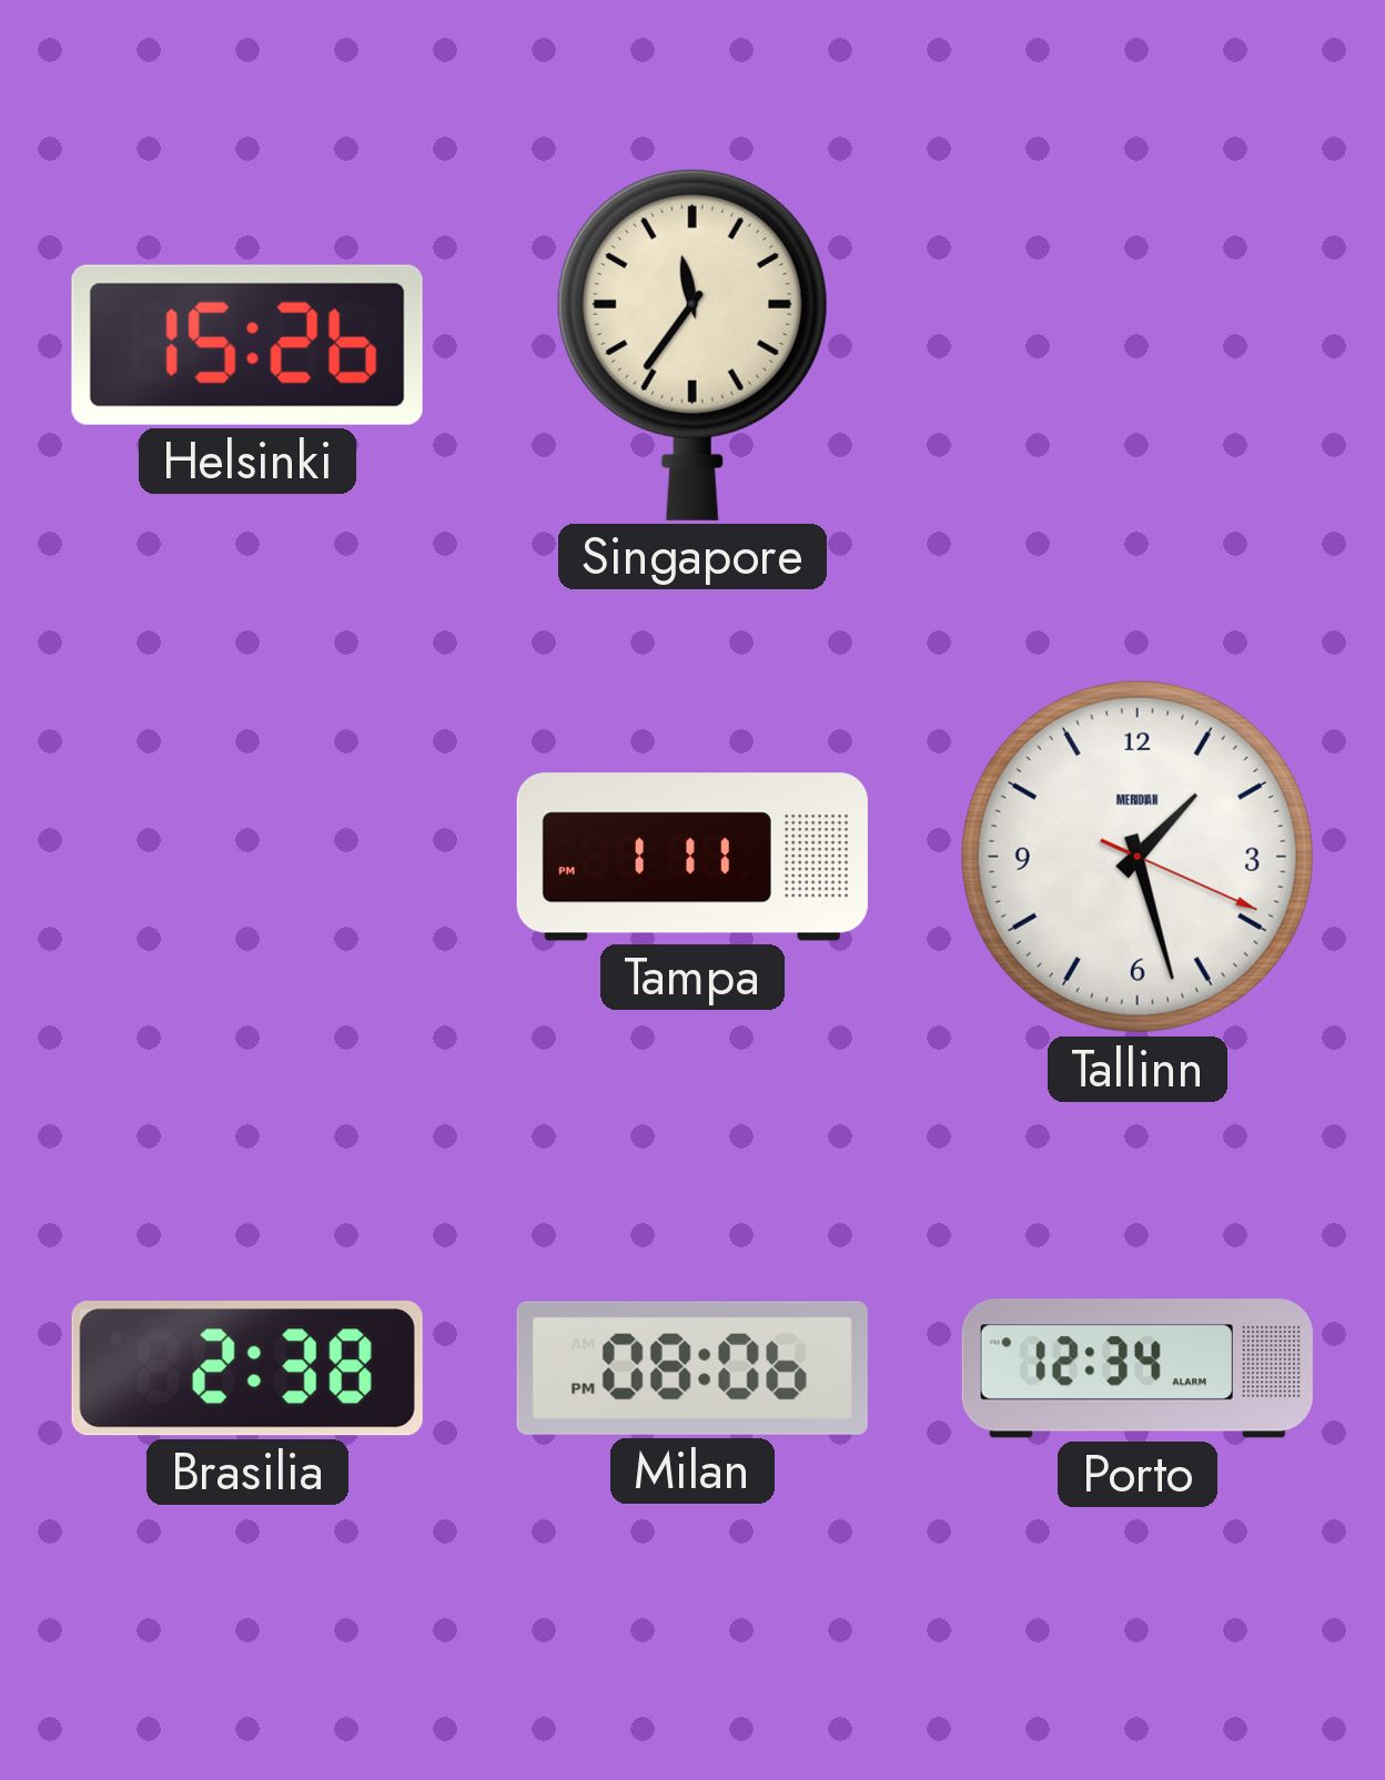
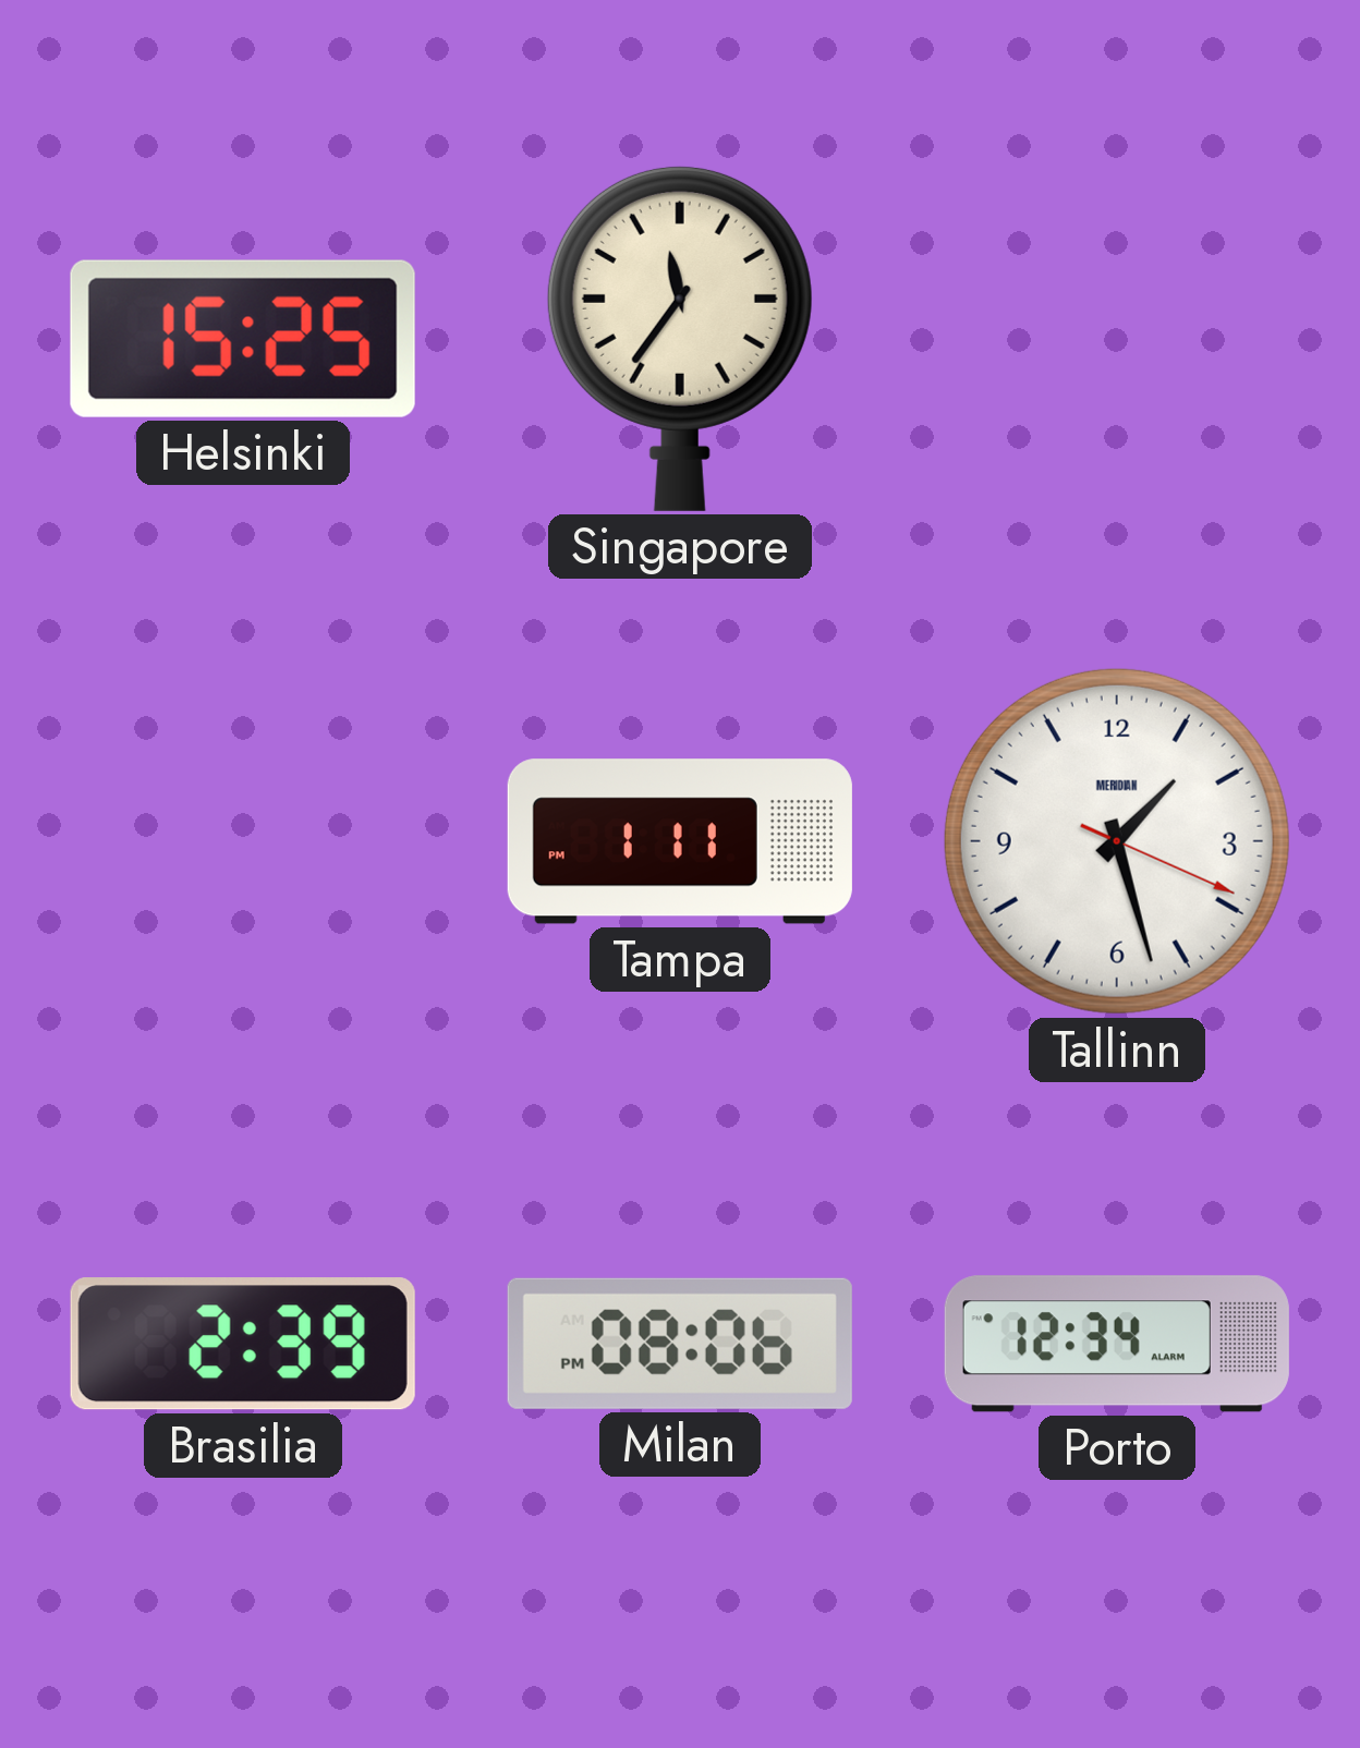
Helsinki: 15:26 -> 15:25 (243, 339)
Brasilia: 2:38 -> 2:39 (243, 1344)
